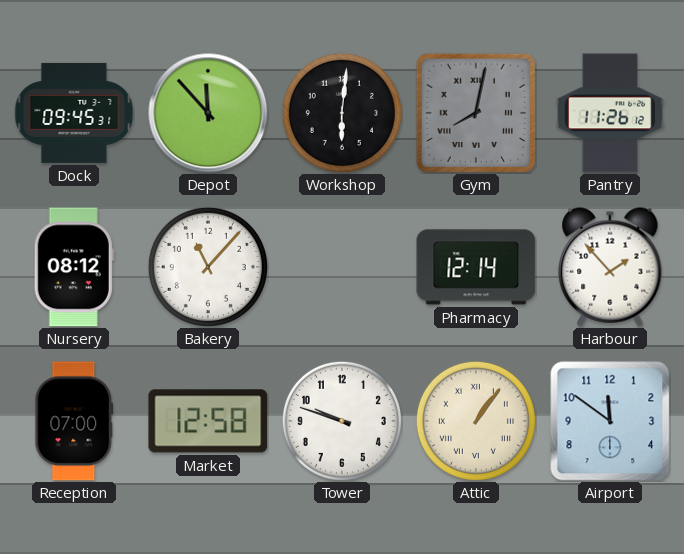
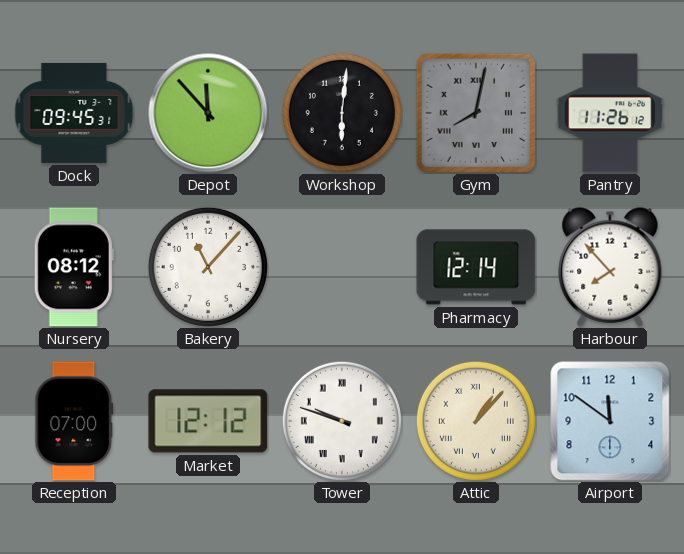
Harbour: 1:53 -> 7:53 (610, 267)
Market: 12:58 -> 12:12 (208, 421)
Tower numerals: Arabic -> Roman (342, 421)
Attic: 1:06 -> 1:07 (476, 421)
